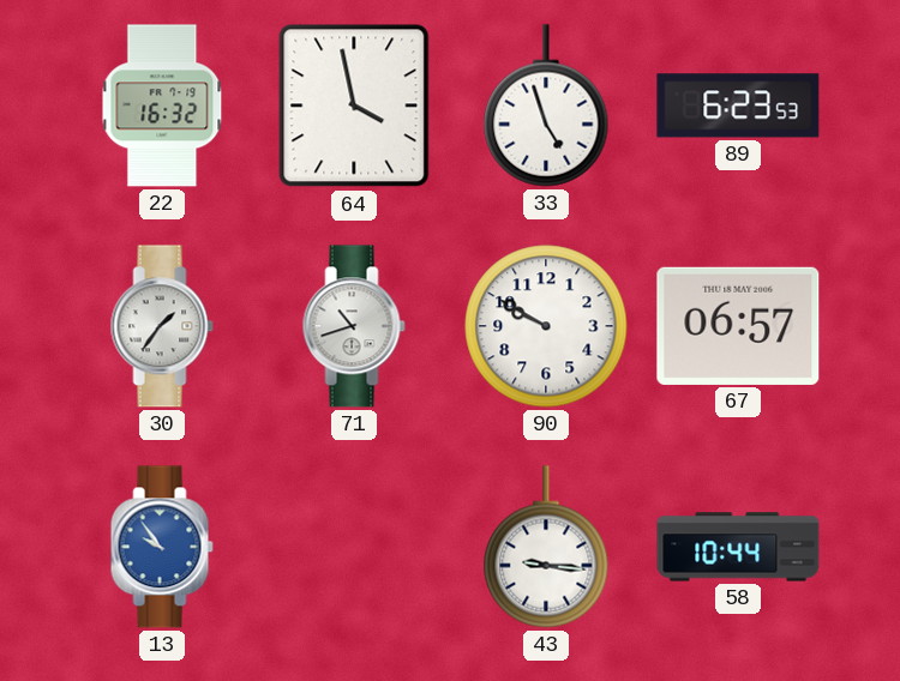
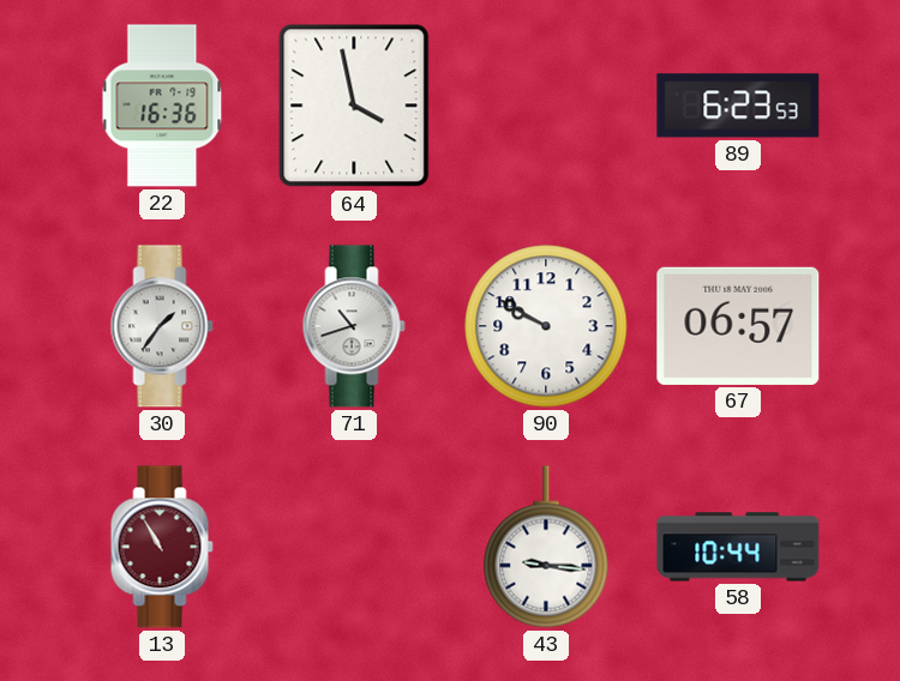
22: 16:32 -> 16:36 (162, 106)
33: 4:57 -> none (546, 106)
13: 9:54 -> 10:55 (162, 547)
13 dial: blue -> burgundy (162, 547)
